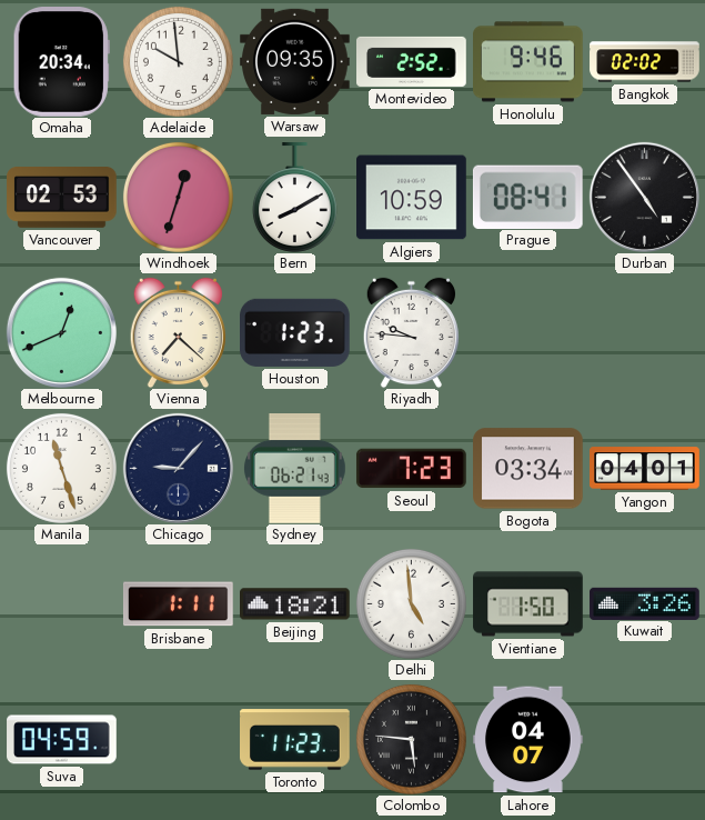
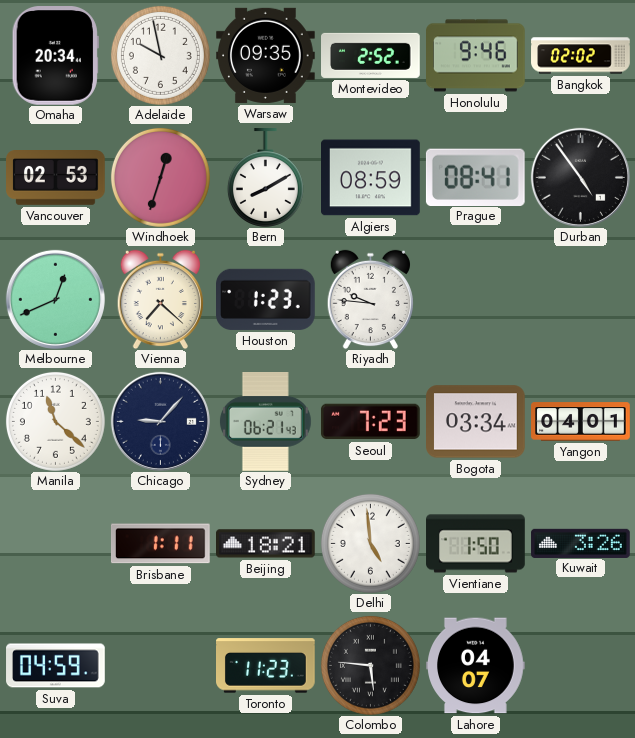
Adelaide: 9:59 -> 9:58 (160, 55)
Algiers: 10:59 -> 08:59 (371, 178)
Manila: 11:27 -> 11:22 (55, 421)
